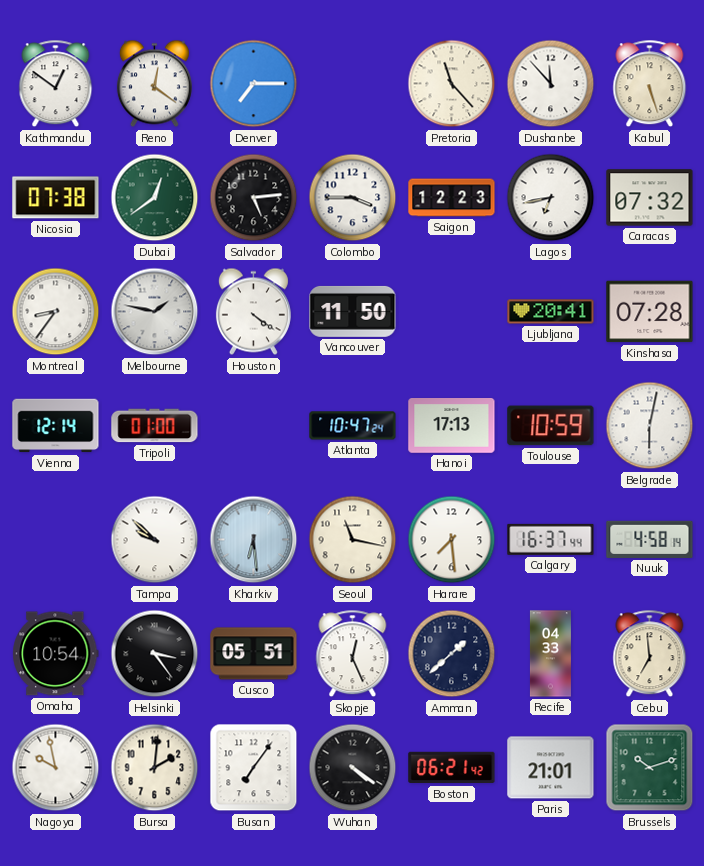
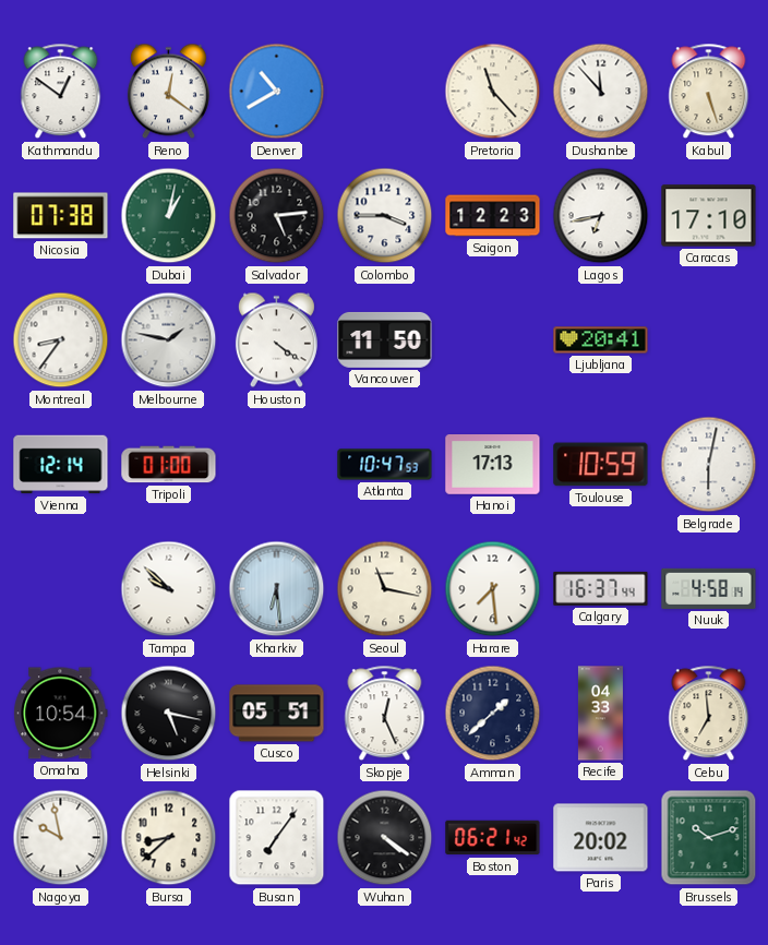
Denver: 7:15 -> 10:40 (277, 92)
Dubai: 12:39 -> 1:02 (169, 216)
Caracas: 07:32 -> 17:10 (709, 216)
Kinshasa: 07:28 -> none (650, 312)
Atlanta: 10:47:24 -> 10:47:53 (385, 465)
Helsinki: 3:24 -> 5:17 (169, 714)
Bursa: 2:01 -> 8:38 (169, 838)
Paris: 21:01 -> 20:02 (601, 838)
